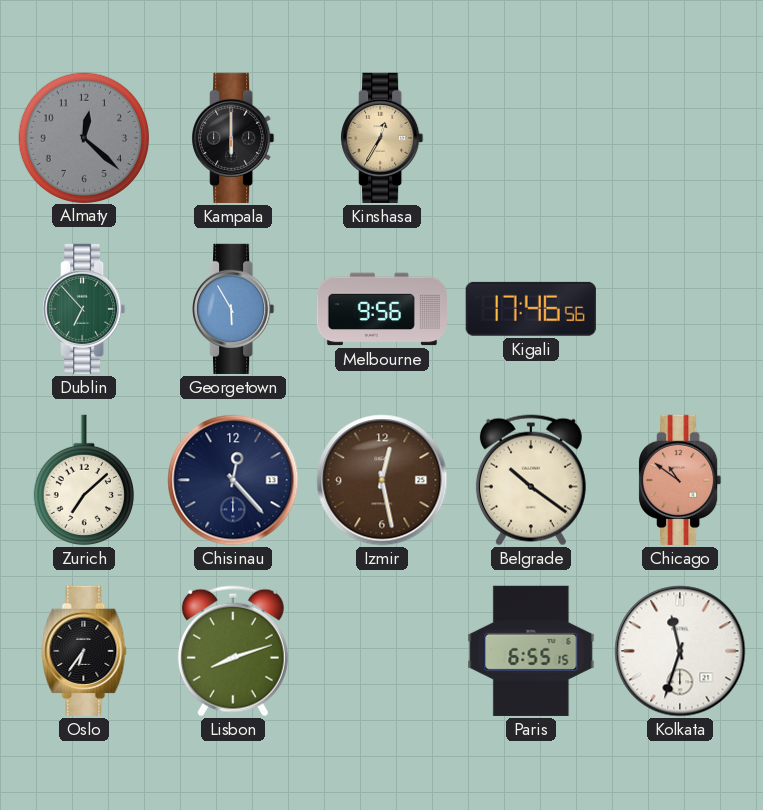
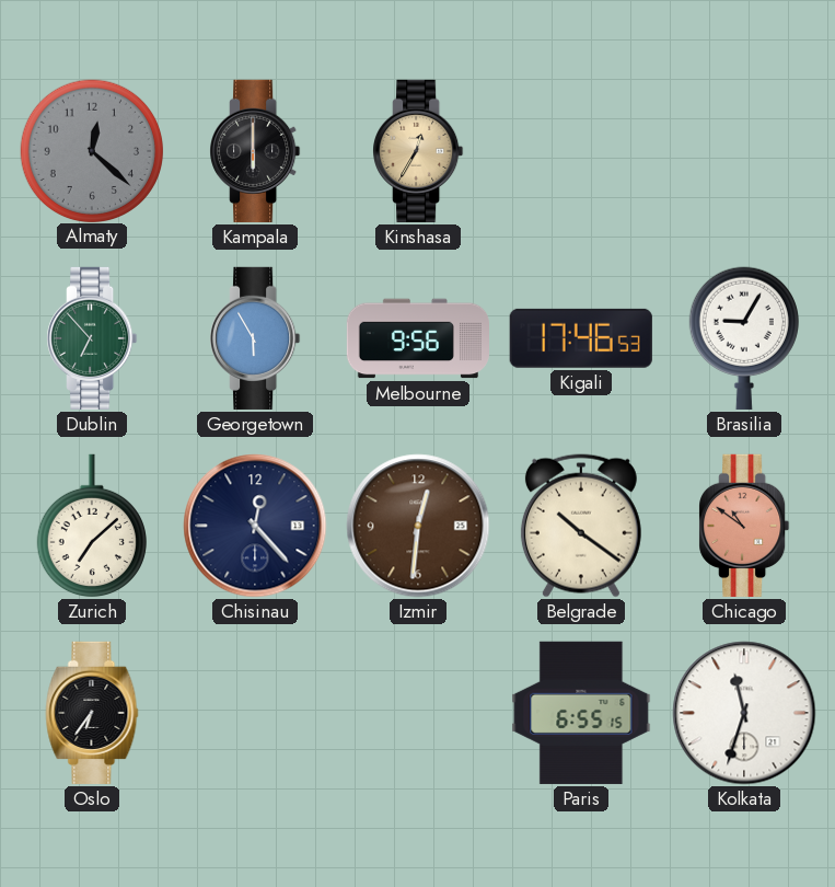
Kigali: 17:46:56 -> 17:46:53 (581, 338)
Brasilia: none -> 9:05 (744, 338)
Izmir: 12:28 -> 12:31 (418, 526)
Lisbon: 8:12 -> none (233, 651)
